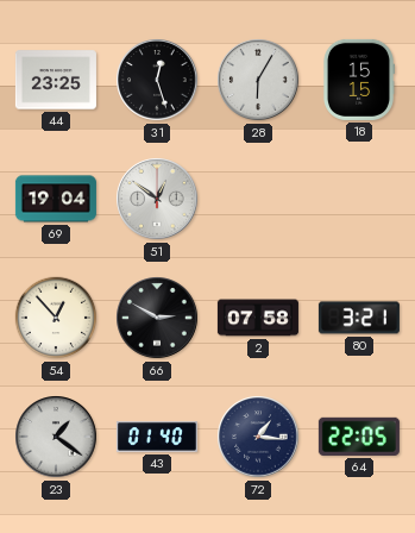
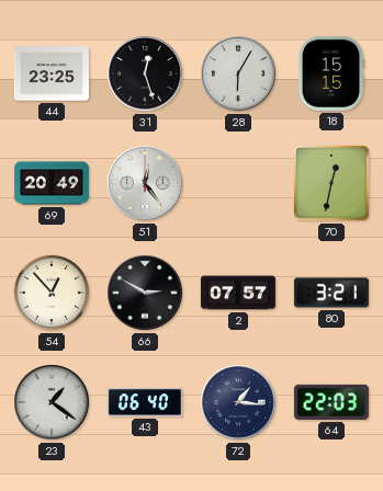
69: 19:04 -> 20:49 (52, 183)
51: 12:51 -> 12:24 (145, 183)
70: none -> 12:32 (331, 183)
2: 07:58 -> 07:57 (238, 293)
43: 01:40 -> 06:40 (145, 402)
64: 22:05 -> 22:03 (331, 402)
